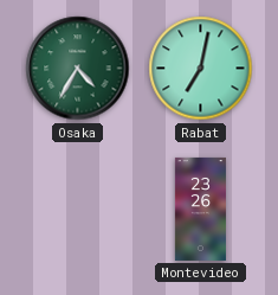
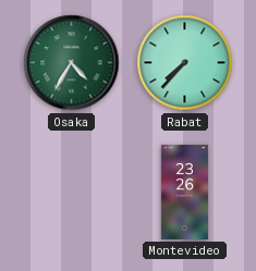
Rabat: 7:02 -> 7:37 (185, 63)
